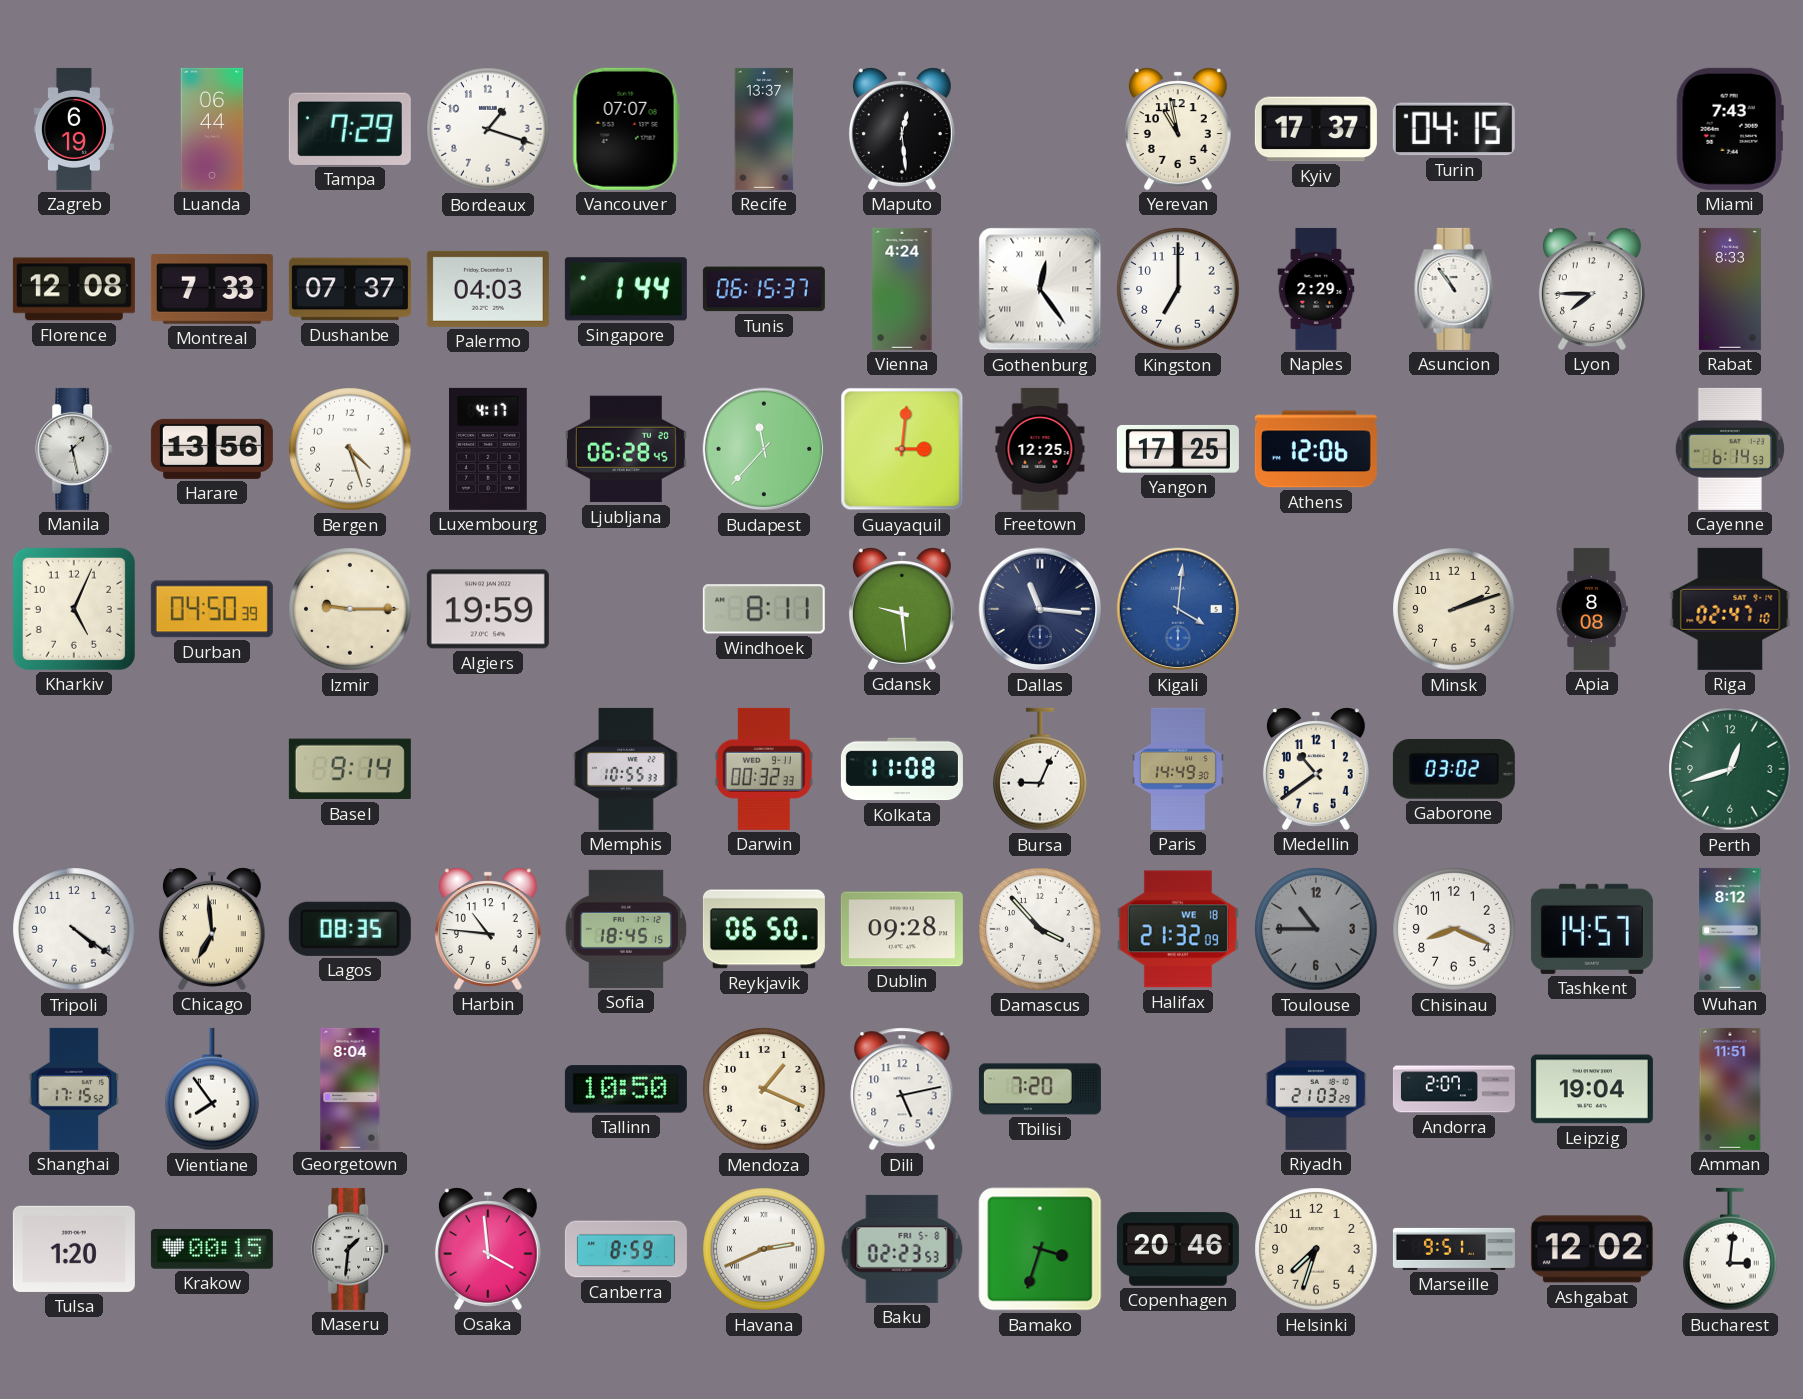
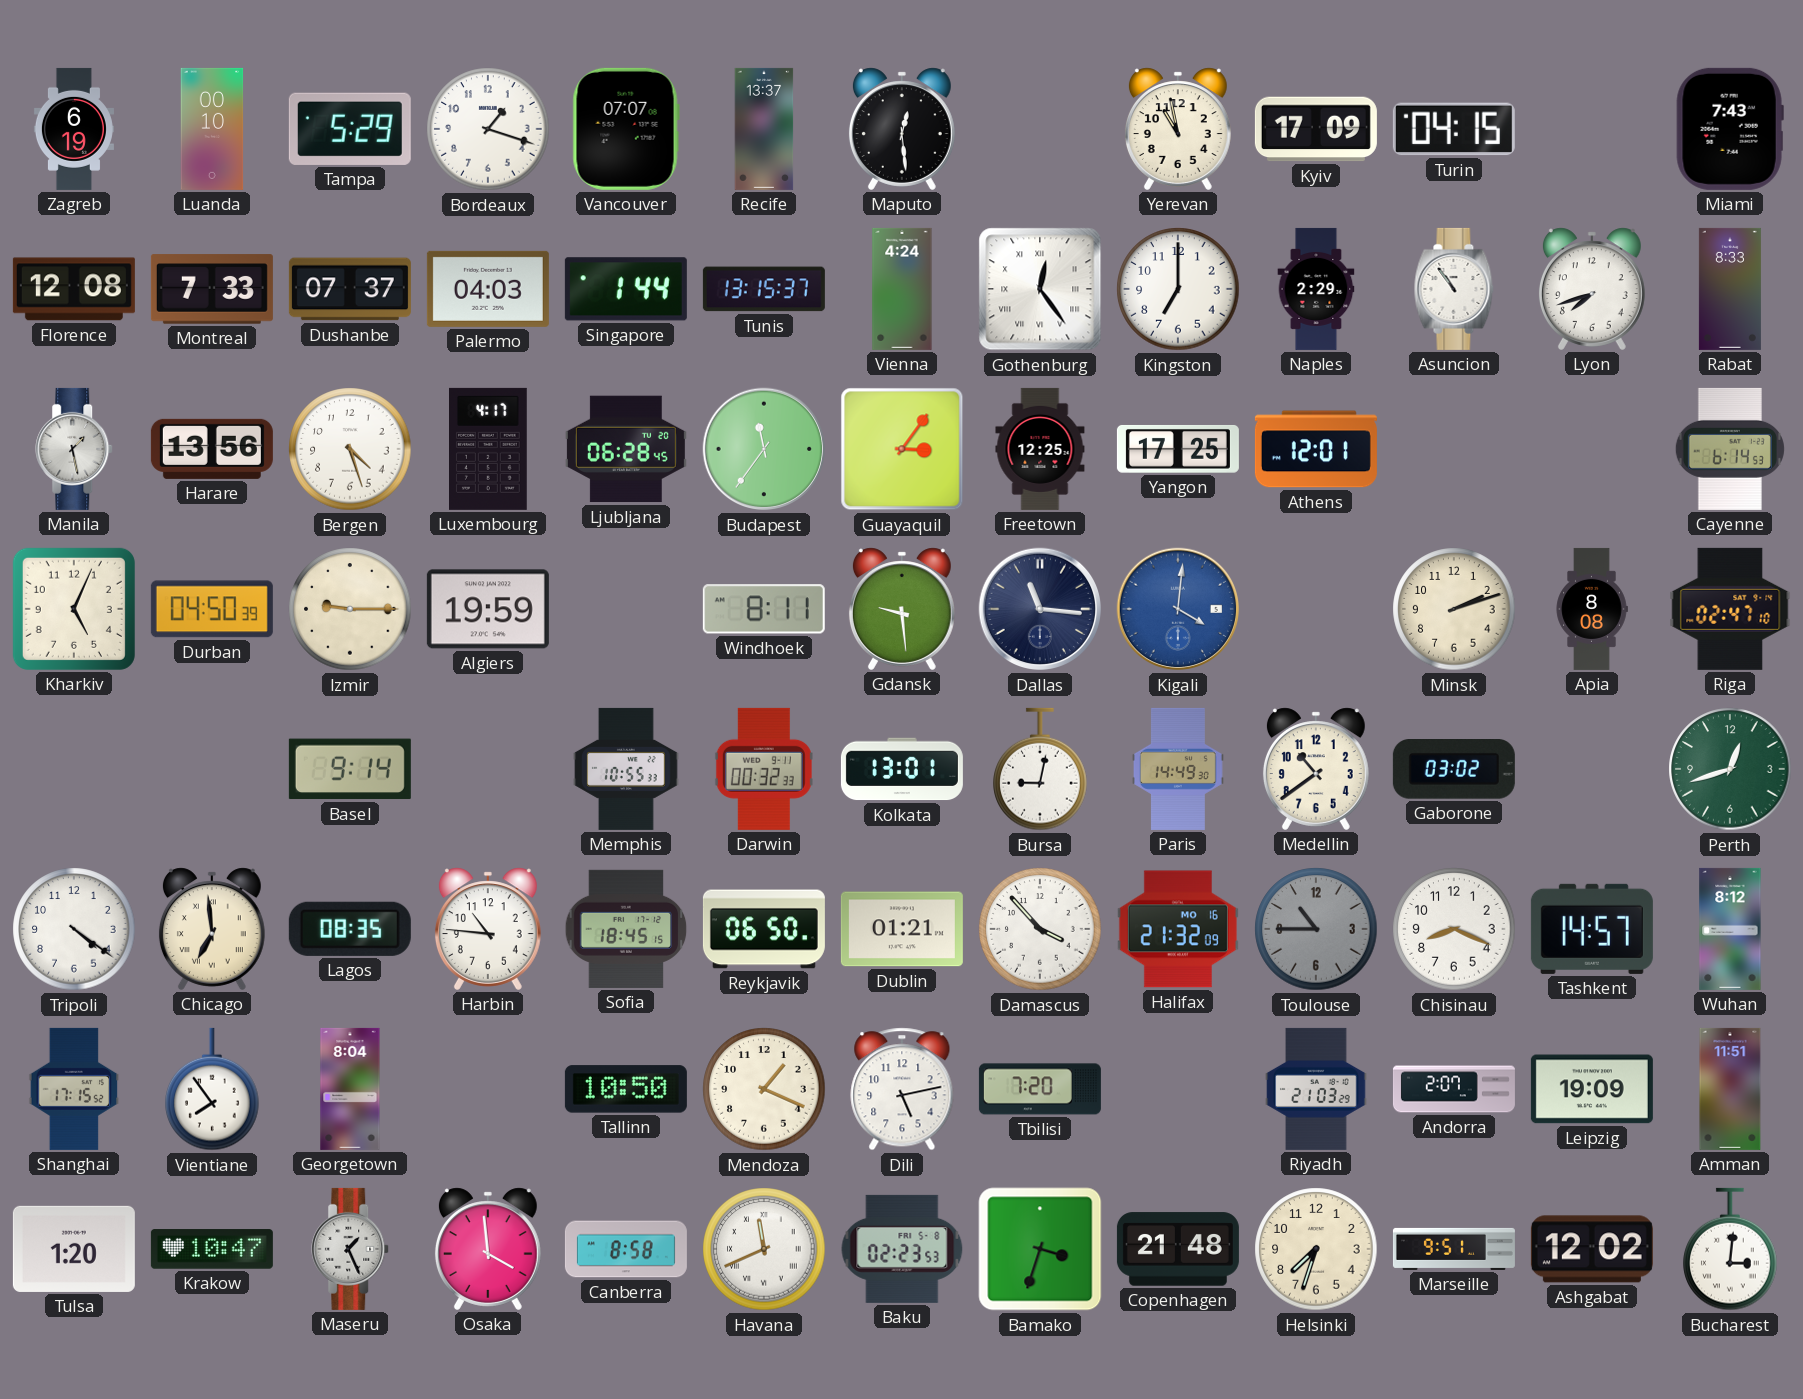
Luanda: 06:44 -> 00:10 (212, 129)
Tampa: 7:29 -> 5:29 (350, 129)
Kyiv: 17:37 -> 17:09 (1316, 129)
Tunis: 06:15 -> 13:15 (764, 289)
Lyon: 7:45 -> 7:42 (1592, 289)
Budapest: 11:37 -> 11:36 (764, 449)
Guayaquil: 3:01 -> 3:06 (902, 449)
Athens: 12:06 -> 12:01 (1316, 449)
Kolkata: 11:08 -> 13:01 (902, 769)
Bursa: 9:04 -> 9:02 (1040, 769)
Dublin: 09:28 -> 01:21 (902, 929)
Halifax date: WE 18 -> MO 16 (1178, 929)
Leipzig: 19:04 -> 19:09 (1592, 1089)
Krakow: 00:15 -> 10:47 (212, 1249)
Maseru: 1:31 -> 1:26 (351, 1249)
Canberra: 8:59 -> 8:58 (626, 1249)
Havana: 2:41 -> 11:41 (764, 1249)
Copenhagen: 20:46 -> 21:48 (1178, 1249)
